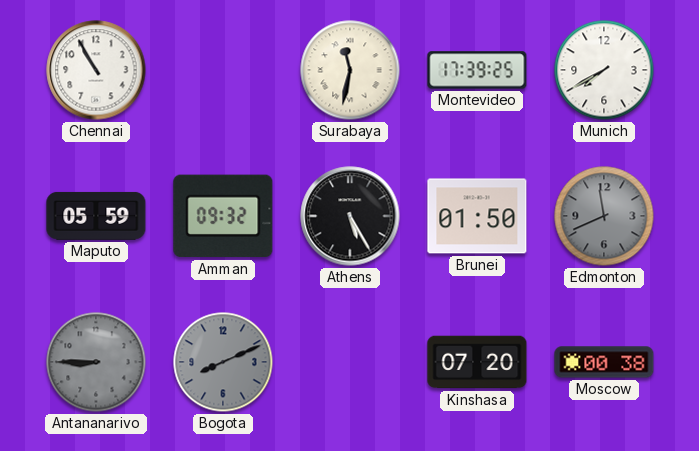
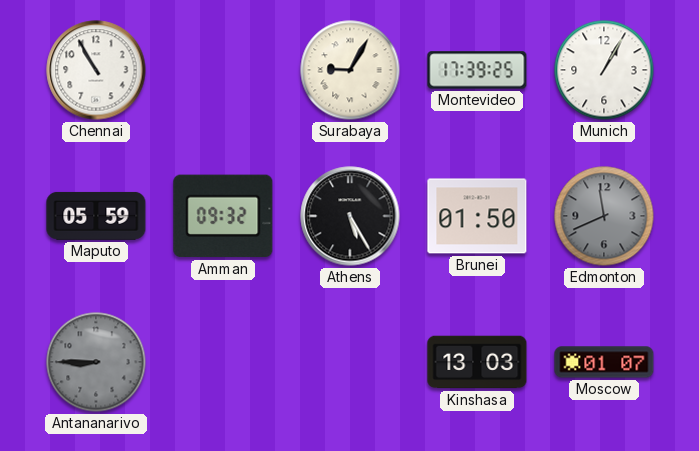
Surabaya: 11:32 -> 9:05 (350, 70)
Munich: 7:40 -> 1:05 (604, 70)
Bogota: 8:11 -> none (223, 362)
Kinshasa: 07:20 -> 13:03 (477, 362)
Moscow: 00:38 -> 01:07 (604, 362)
